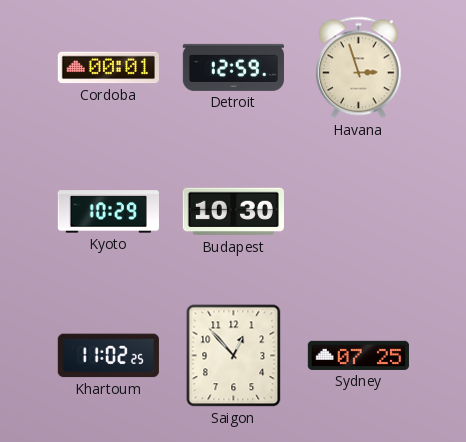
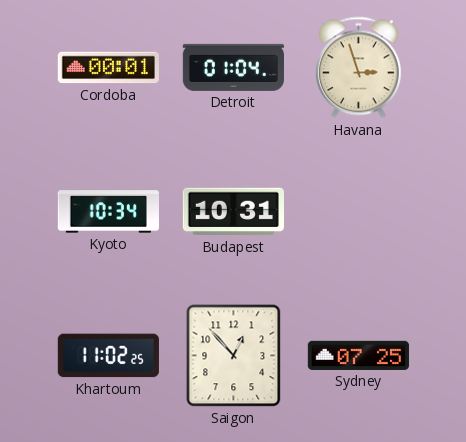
Detroit: 12:59 -> 01:04 (233, 67)
Kyoto: 10:29 -> 10:34 (108, 212)
Budapest: 10:30 -> 10:31 (233, 212)
